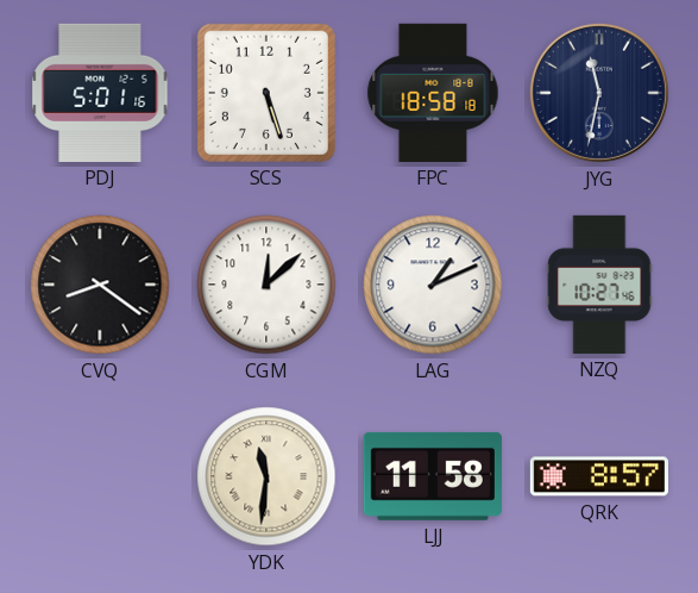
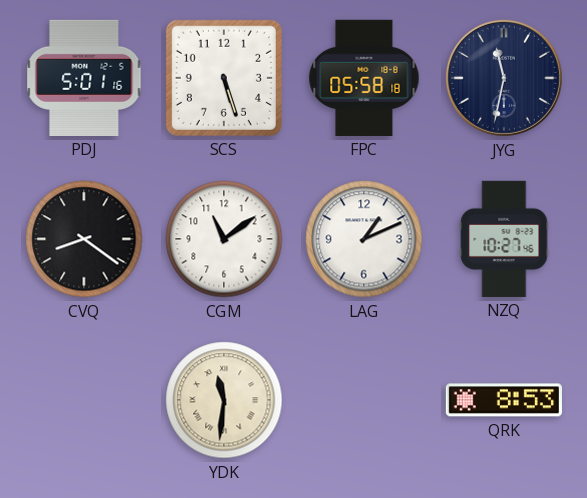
FPC: 18:58 -> 05:58 (364, 78)
CGM: 12:08 -> 11:09 (224, 239)
LJJ: 11:58 -> none (433, 476)
QRK: 8:57 -> 8:53 (504, 400)
